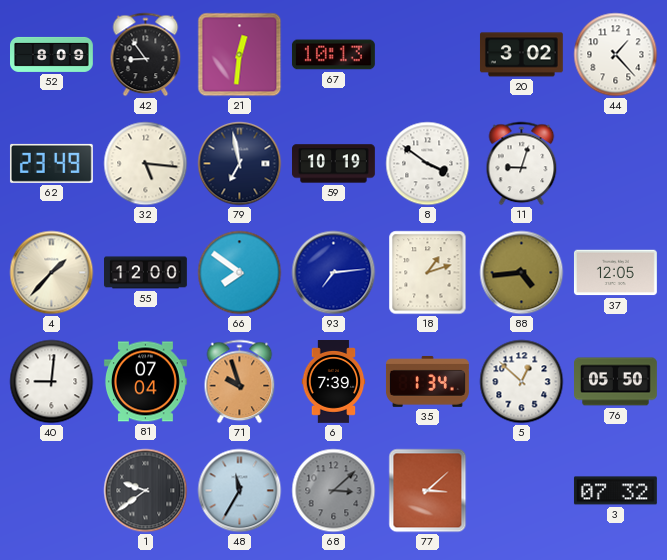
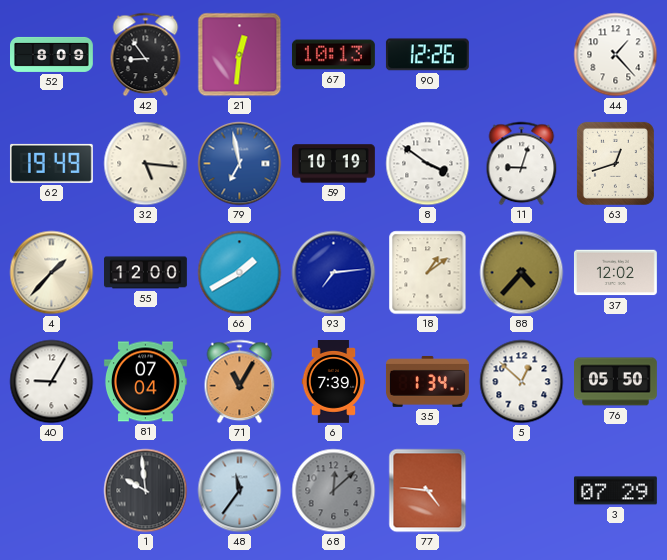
90: none -> 12:26 (427, 55)
20: 3:02 -> none (521, 55)
62: 23:49 -> 19:49 (51, 163)
79 dial: navy -> blue (240, 164)
63: none -> 12:42 (615, 163)
66: 7:51 -> 1:40 (240, 273)
18: 1:12 -> 1:09 (428, 273)
88: 4:44 -> 4:37 (522, 273)
37: 12:05 -> 12:02 (615, 273)
40: 9:01 -> 9:05 (52, 382)
71: 9:57 -> 11:05 (240, 382)
1: 9:39 -> 9:59 (146, 491)
48: 11:35 -> 11:36 (240, 491)
68: 3:08 -> 12:08 (334, 491)
77: 3:08 -> 4:46 (428, 491)
3: 07:32 -> 07:29 (615, 491)
